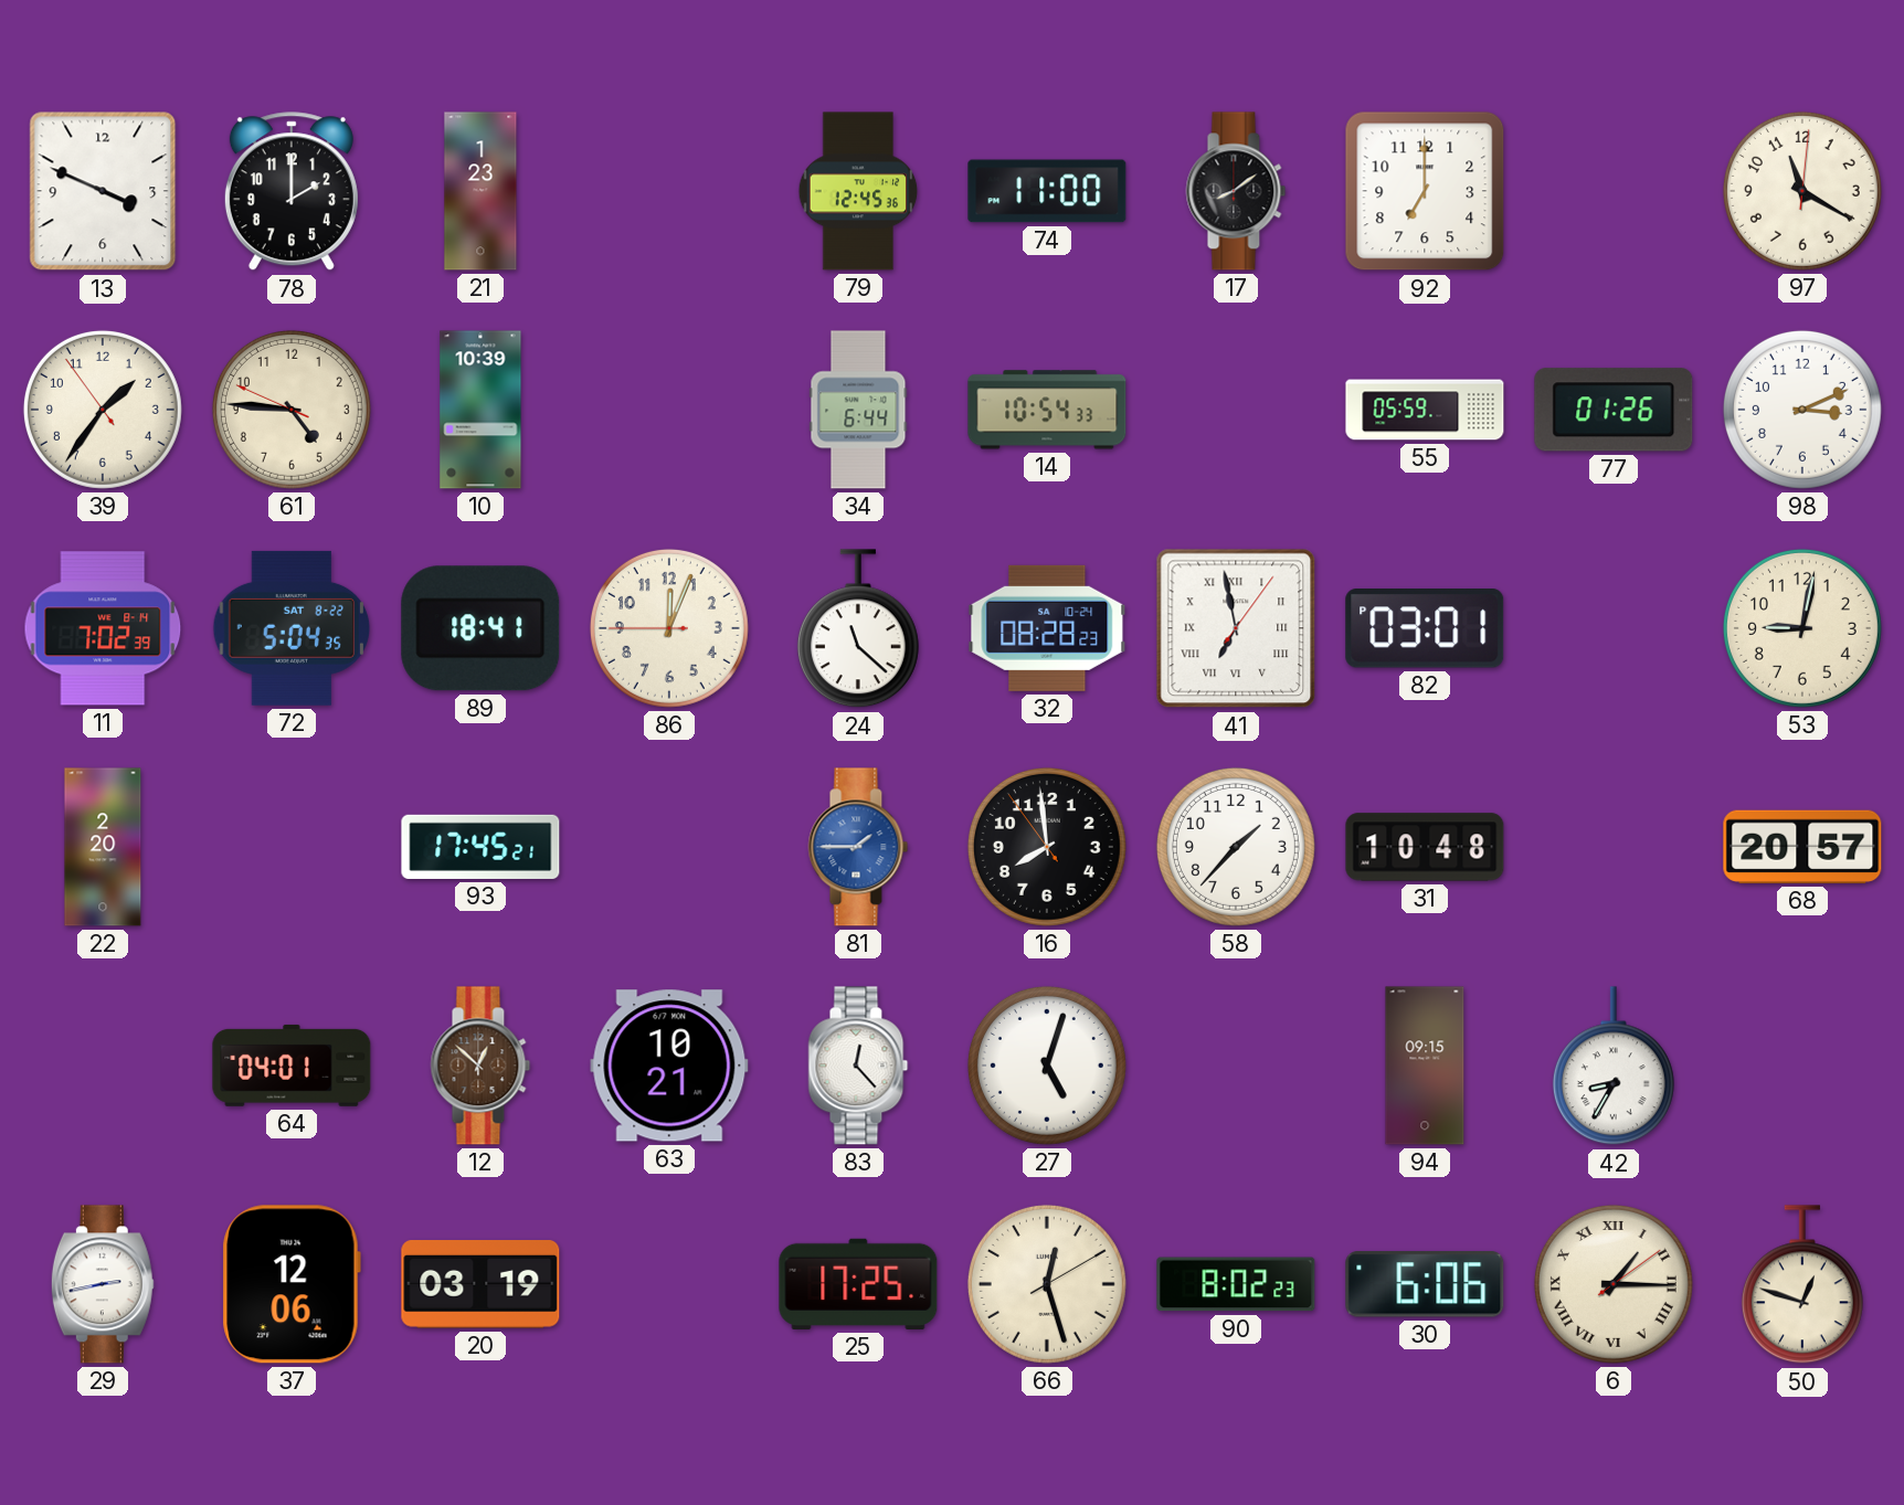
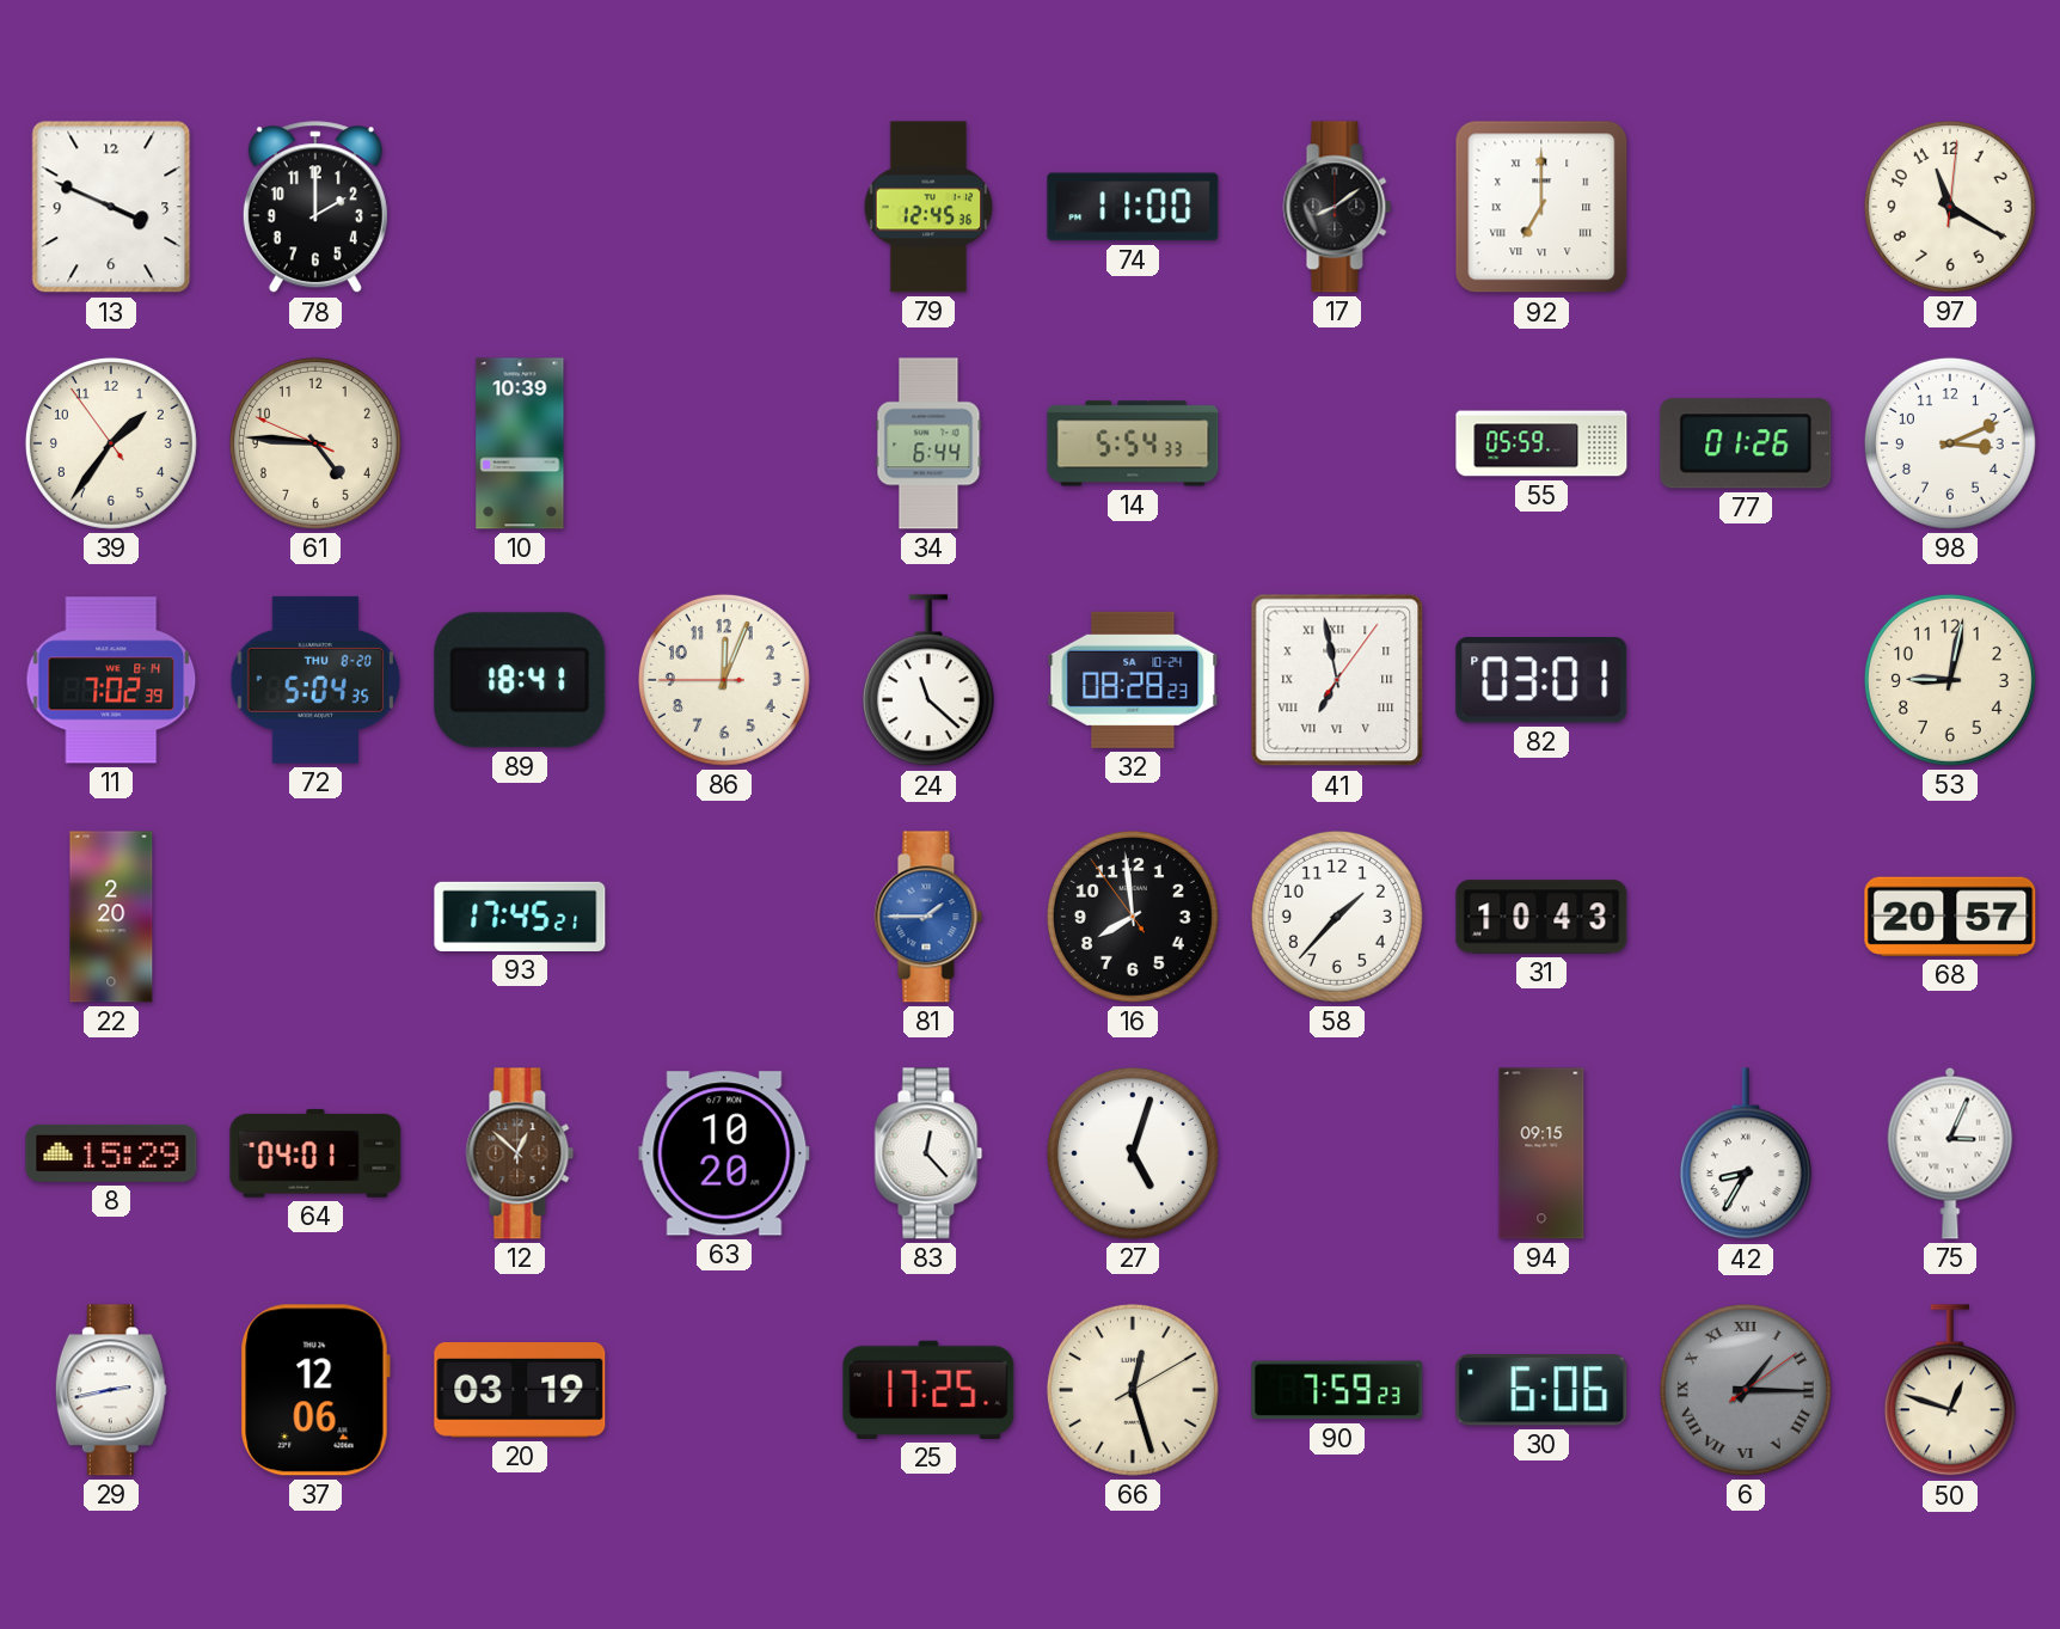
21: 1:23 -> none (480, 191)
92 numerals: Arabic -> Roman (1541, 207)
14: 10:54 -> 5:54 (1133, 443)
72 date: SAT 8-22 -> THU 8-20 (315, 680)
31: 10:48 -> 10:43 (1541, 917)
8: none -> 15:29 (111, 1153)
63: 10:21 -> 10:20 (724, 1153)
75: none -> 3:04 (1950, 1153)
90: 8:02 -> 7:59 (1337, 1390)
6 dial: cream -> grey (1746, 1390)
